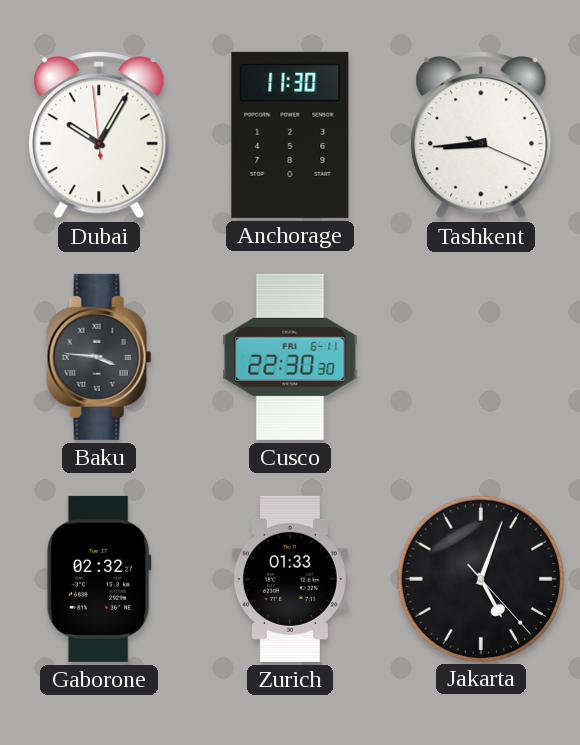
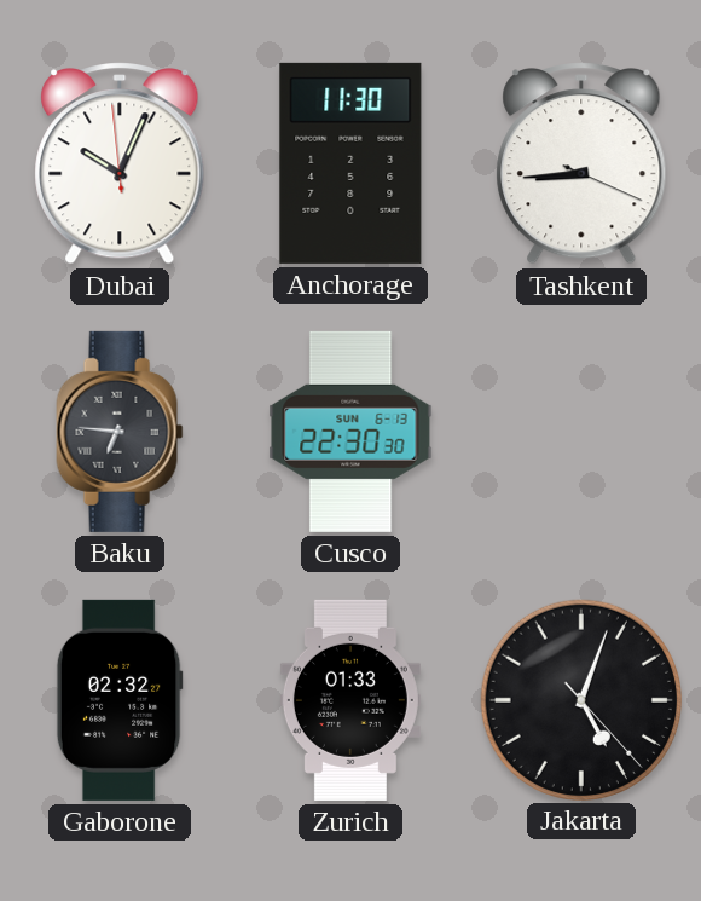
Dubai: 10:04 -> 10:03 (120, 164)
Baku: 3:46 -> 6:46 (120, 432)
Cusco date: FRI 6-11 -> SUN 6-13 (350, 432)
